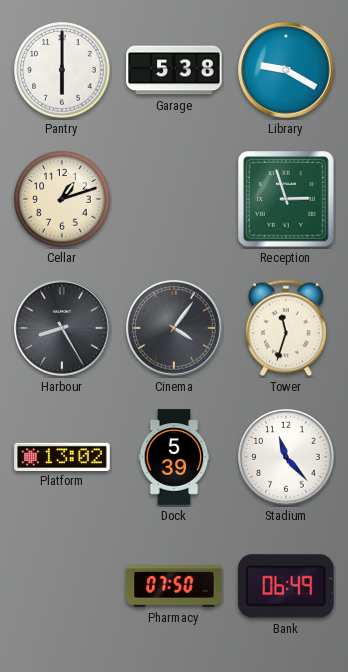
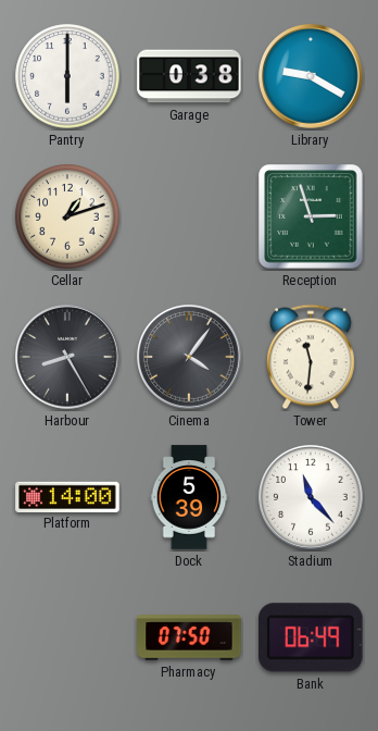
Garage: 5:38 -> 0:38 (189, 76)
Tower: 11:33 -> 11:31 (311, 357)
Platform: 13:02 -> 14:00 (67, 496)
